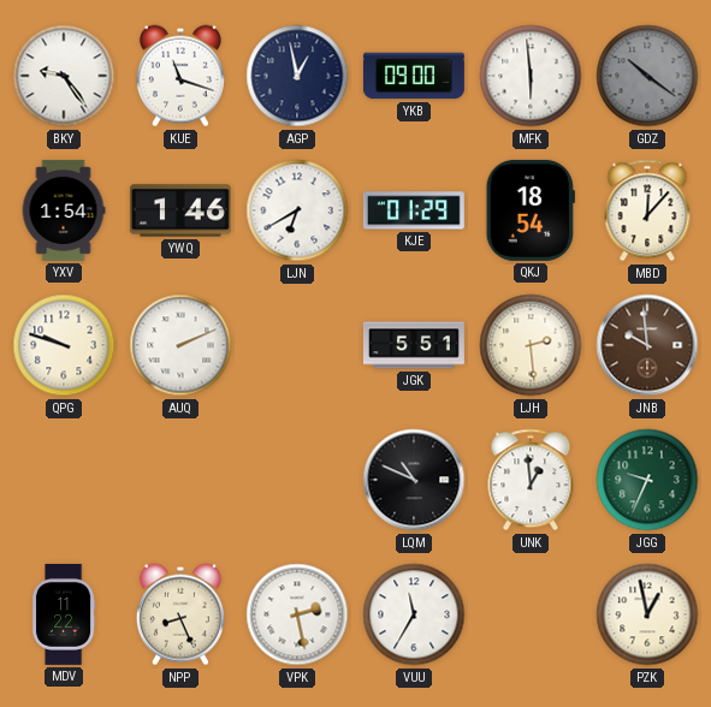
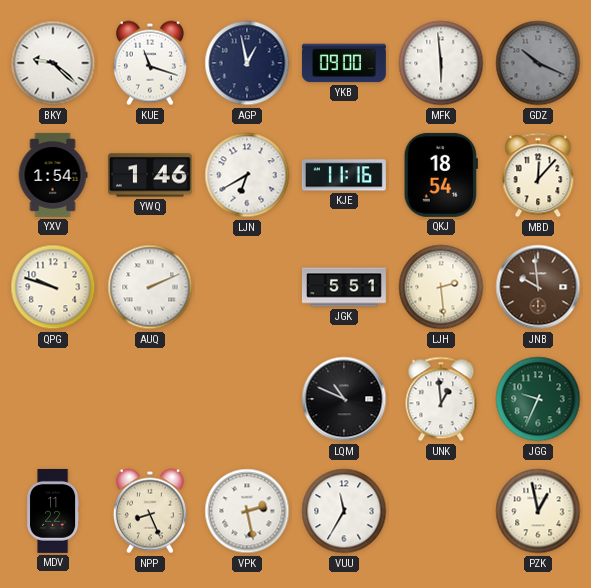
BKY: 9:24 -> 9:22 (53, 63)
GDZ: 10:21 -> 10:19 (538, 63)
KJE: 01:29 -> 11:16 (344, 175)
